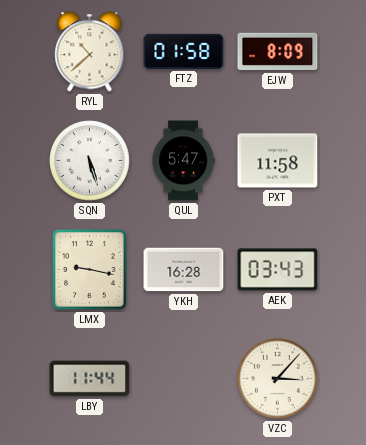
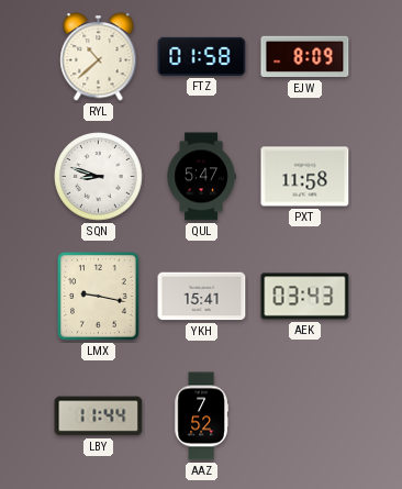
SQN: 5:27 -> 8:48 (99, 177)
YKH: 16:28 -> 15:41 (202, 297)
AAZ: none -> 7:52 (201, 416)
VZC: 3:07 -> none (278, 379)
